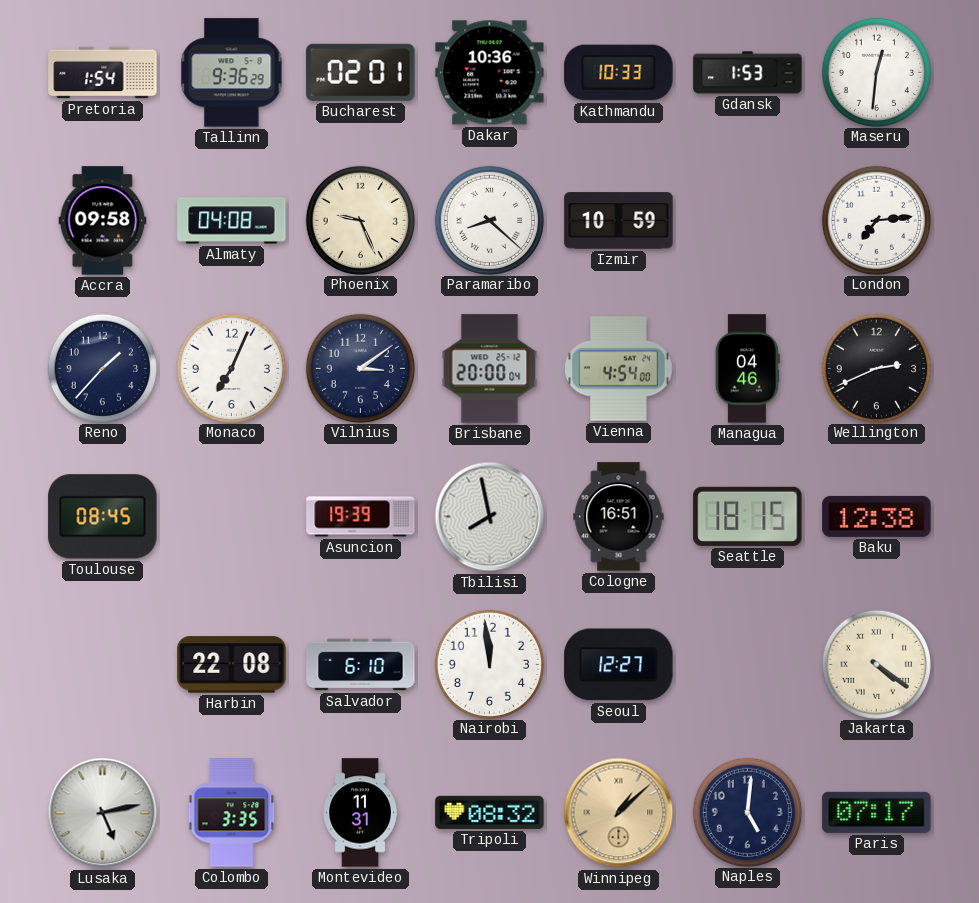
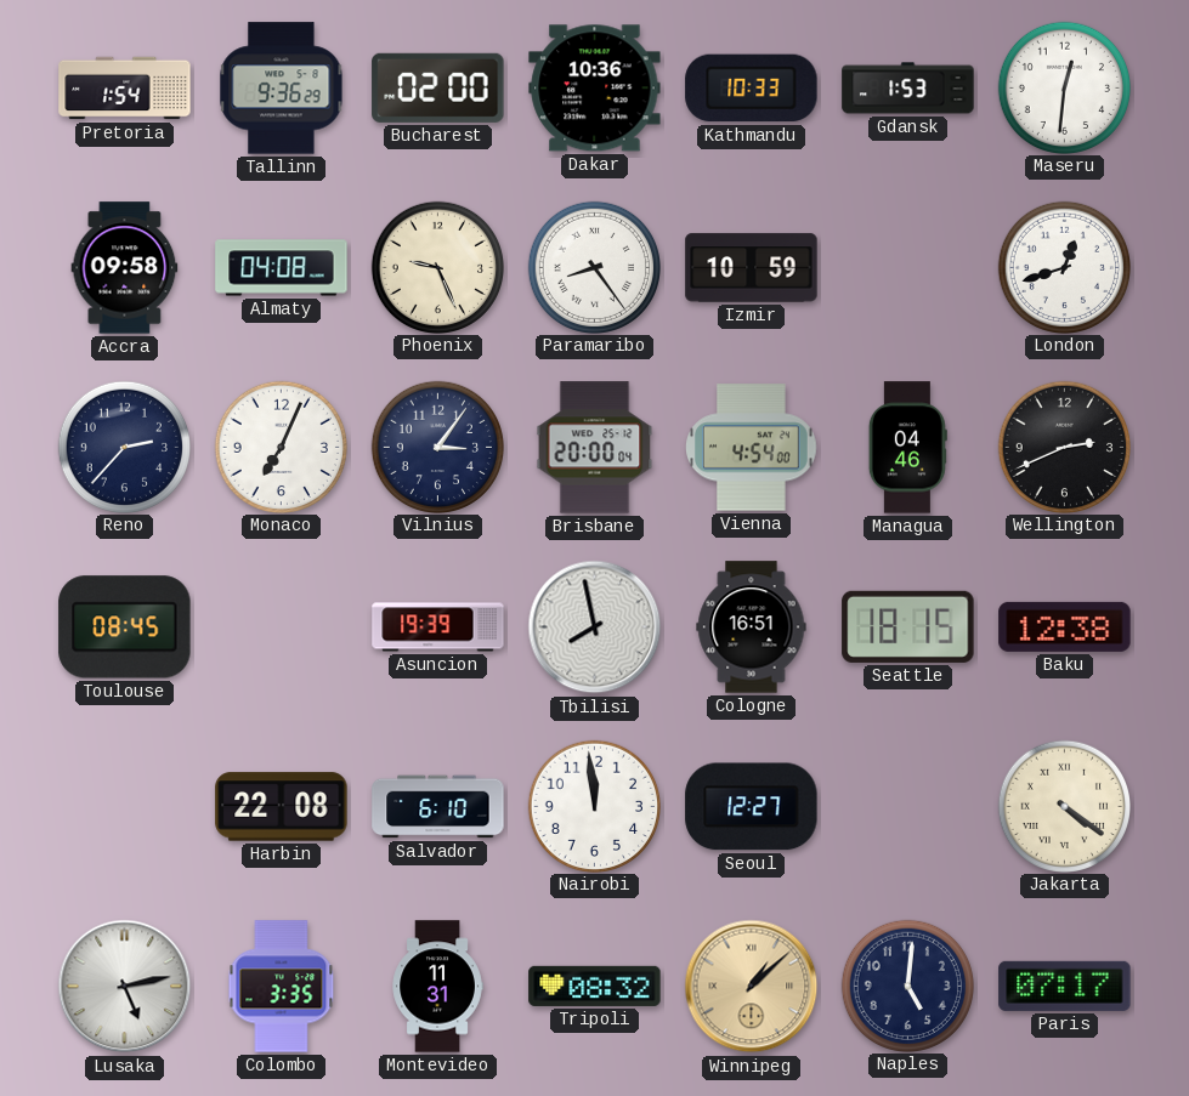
Bucharest: 02:01 -> 02:00 (438, 87)
Paramaribo: 8:22 -> 8:24 (594, 267)
London: 7:14 -> 12:42 (1064, 267)
Reno: 1:37 -> 2:37 (124, 447)
Vilnius: 3:09 -> 3:06 (437, 447)
